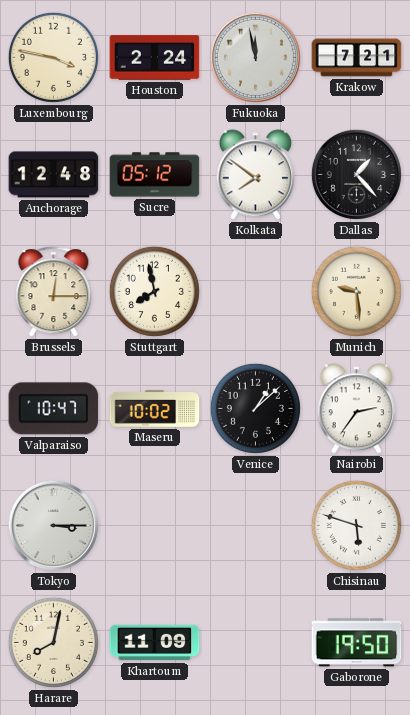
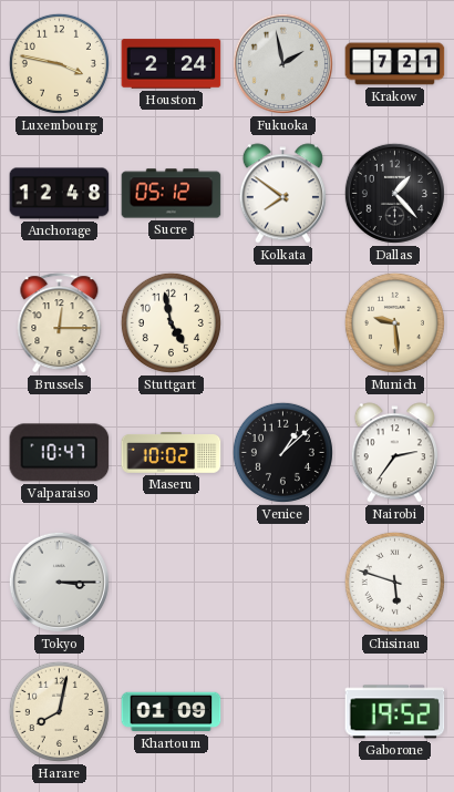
Fukuoka: 11:58 -> 1:58 (282, 63)
Stuttgart: 7:58 -> 4:58 (171, 322)
Khartoum: 11:09 -> 01:09 (172, 712)
Gaborone: 19:50 -> 19:52 (395, 712)
